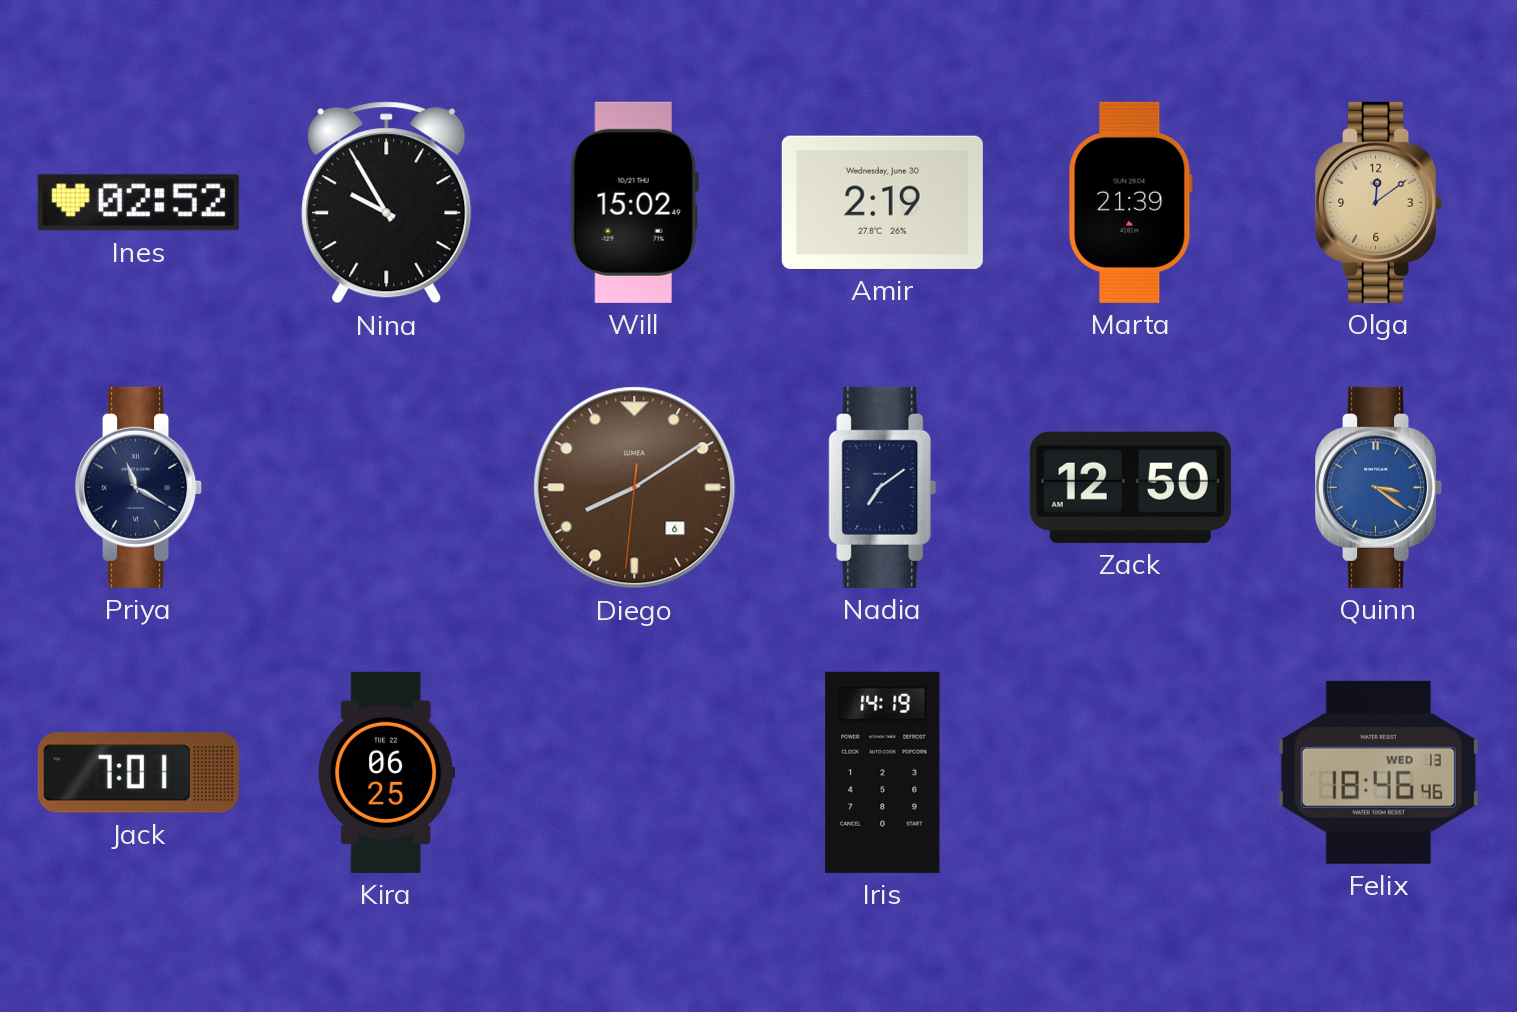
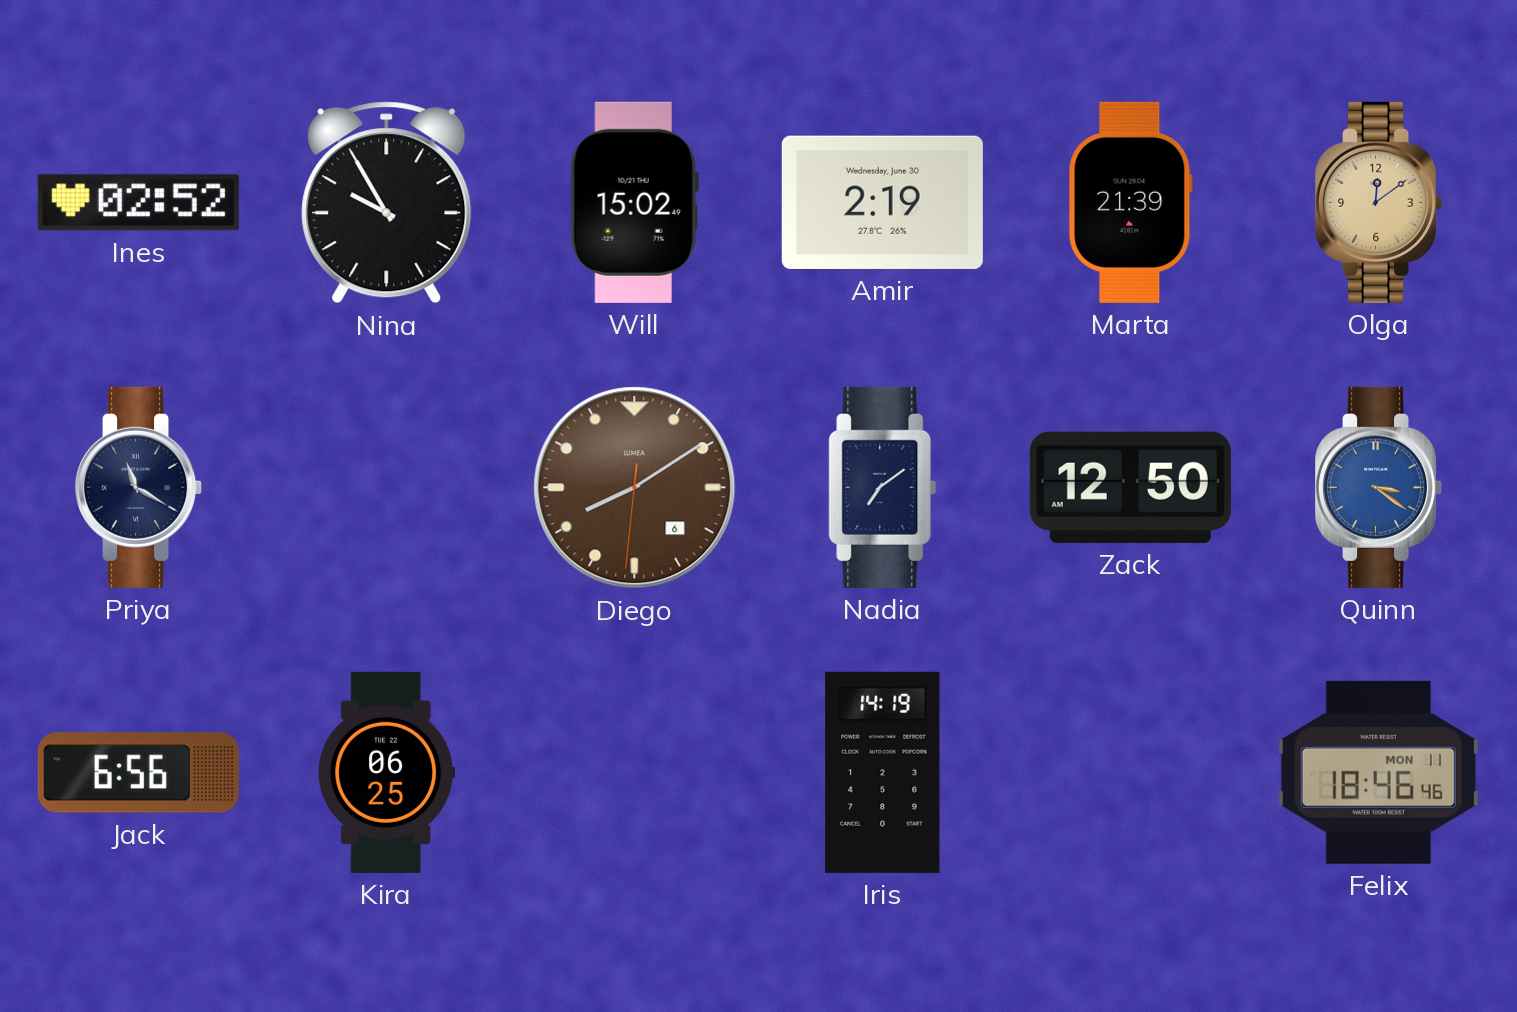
Jack: 7:01 -> 6:56 (138, 773)
Felix date: WED 13 -> MON 11 (1378, 772)
